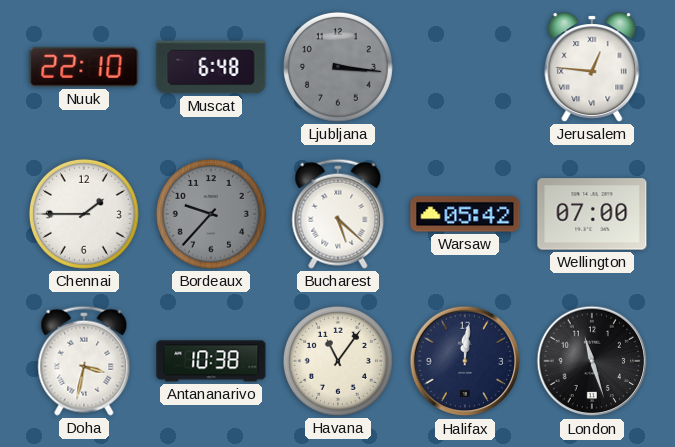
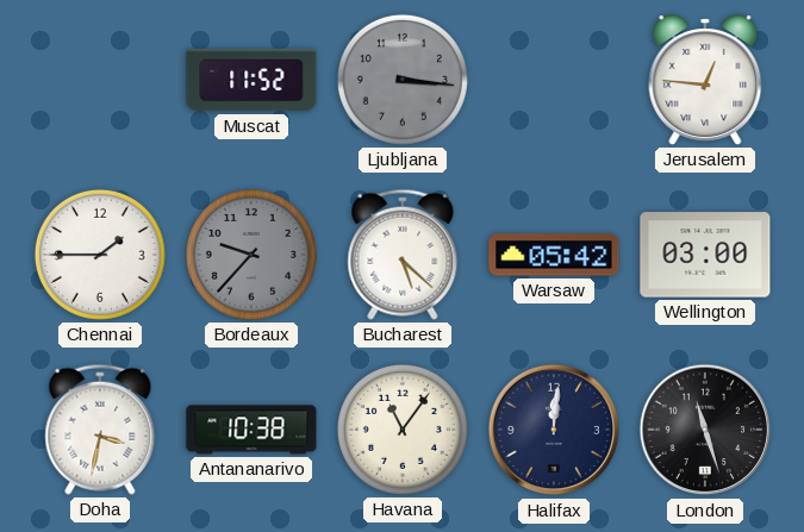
Nuuk: 22:10 -> none (84, 67)
Muscat: 6:48 -> 11:52 (251, 80)
Wellington: 07:00 -> 03:00 (705, 255)
